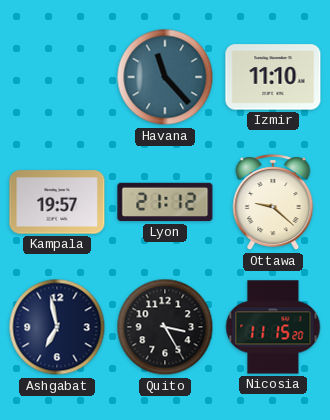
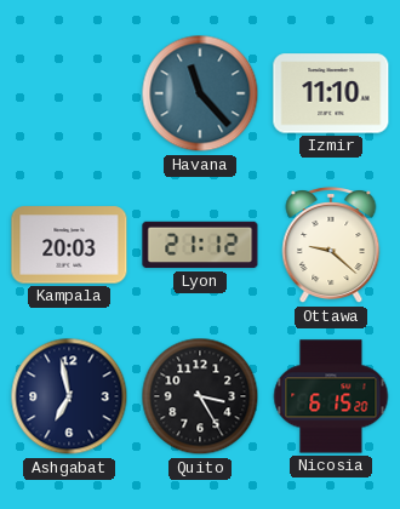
Kampala: 19:57 -> 20:03 (69, 245)
Nicosia: 11:15 -> 6:15 (331, 396)
